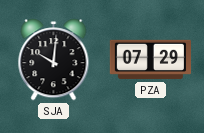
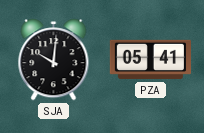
PZA: 07:29 -> 05:41 (150, 60)
